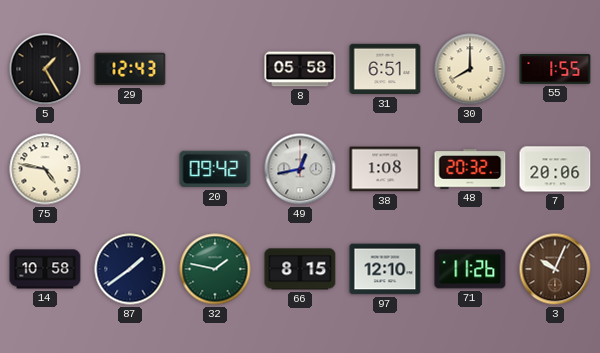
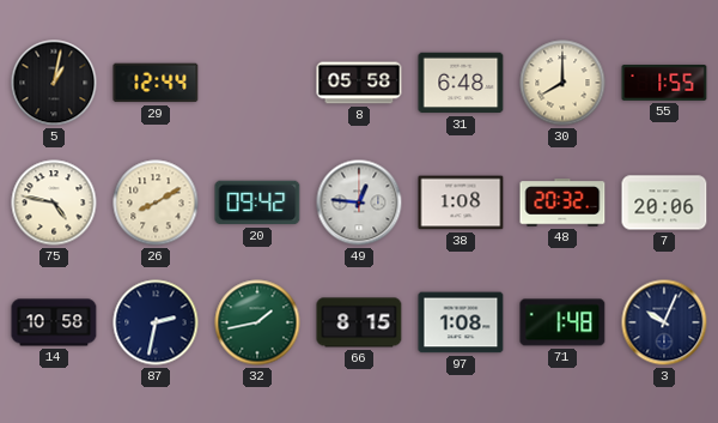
5: 1:25 -> 1:02 (54, 83)
29: 12:43 -> 12:44 (156, 83)
31: 6:51 -> 6:48 (461, 83)
26: none -> 8:10 (156, 203)
49: 12:43 -> 12:46 (359, 203)
87: 1:39 -> 2:32 (156, 322)
32: 1:47 -> 1:43 (257, 322)
97: 12:10 -> 1:08 (461, 322)
71: 11:26 -> 1:48 (562, 322)
3 dial: brown -> navy (664, 322)
